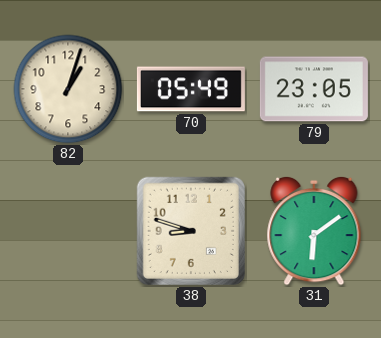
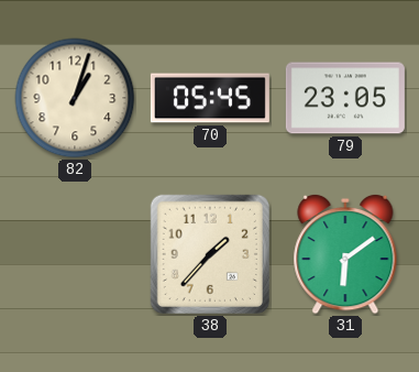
70: 05:49 -> 05:45 (210, 98)
38: 8:48 -> 1:37 (210, 254)
